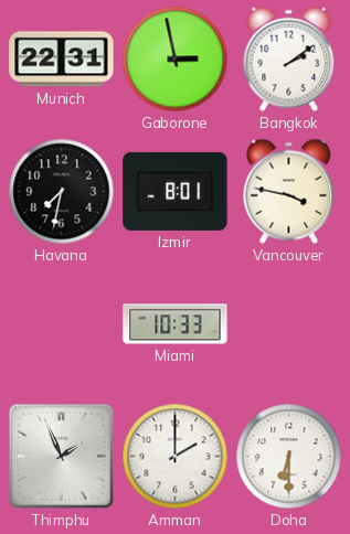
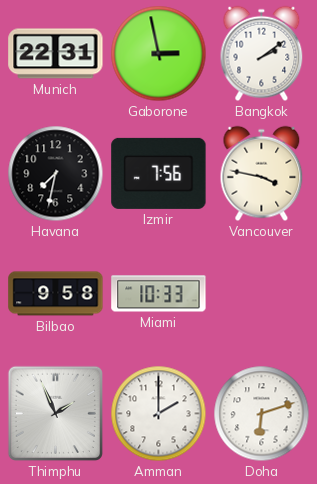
Izmir: 8:01 -> 7:56 (159, 173)
Bilbao: none -> 9:58 (56, 294)
Doha: 6:30 -> 6:12 (262, 414)
